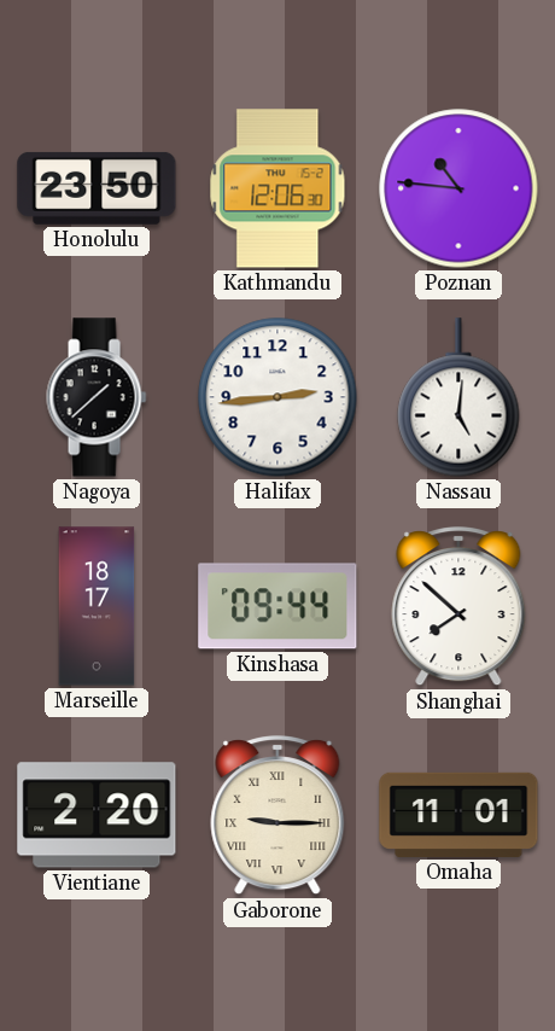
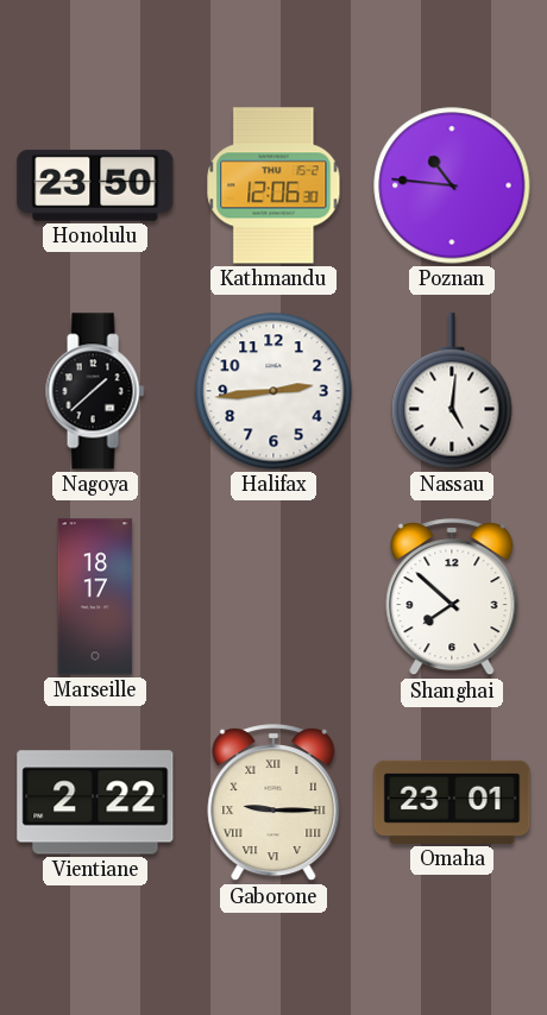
Kinshasa: 09:44 -> none (277, 606)
Vientiane: 2:20 -> 2:22 (95, 802)
Omaha: 11:01 -> 23:01 (452, 802)
